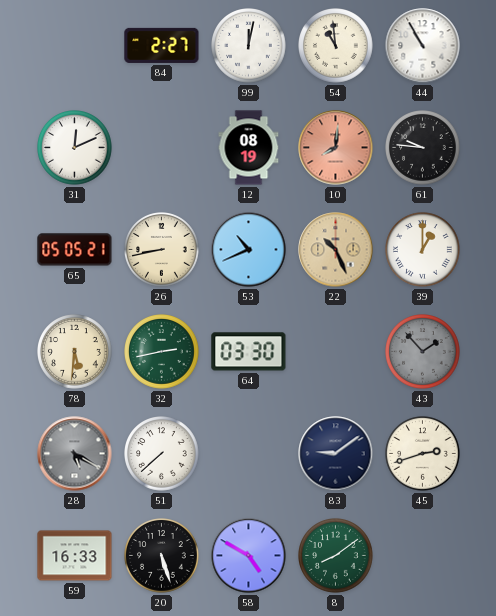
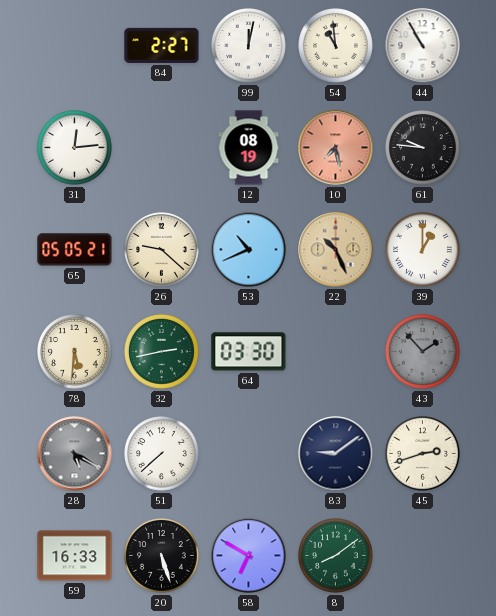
31: 12:11 -> 12:14 (75, 148)
10: 8:01 -> 7:28 (336, 148)
26: 8:43 -> 9:22 (162, 250)
58: 4:50 -> 6:50 (249, 556)
